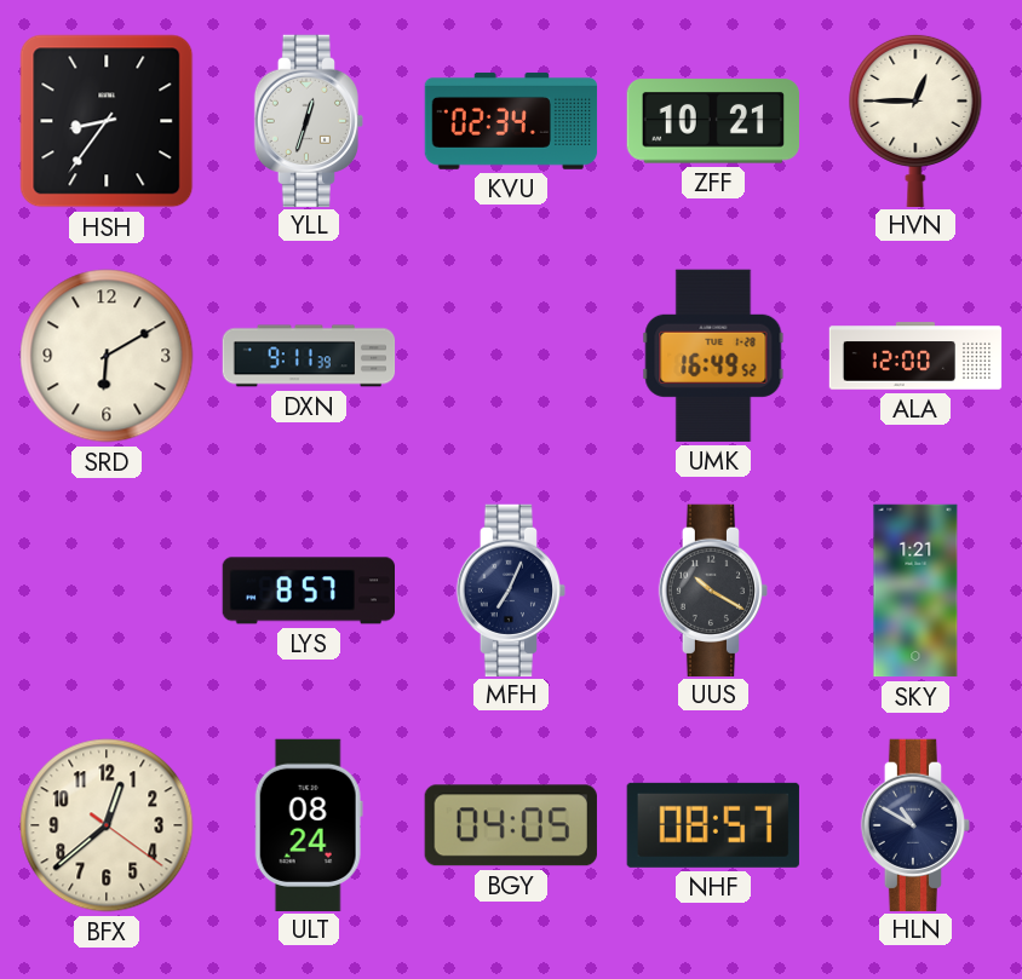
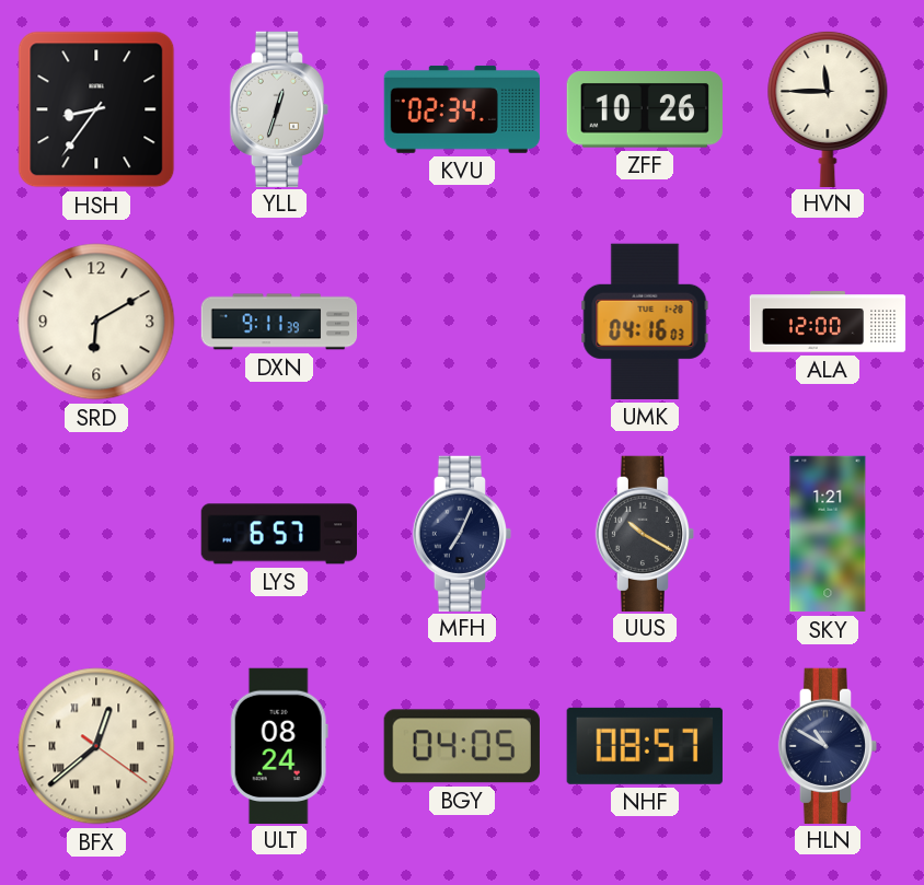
ZFF: 10:21 -> 10:26 (644, 109)
HVN: 12:45 -> 11:45 (828, 108)
UMK: 16:49 -> 04:16 (645, 322)
LYS: 8:57 -> 6:57 (278, 534)
BFX numerals: Arabic -> Roman (96, 746)
